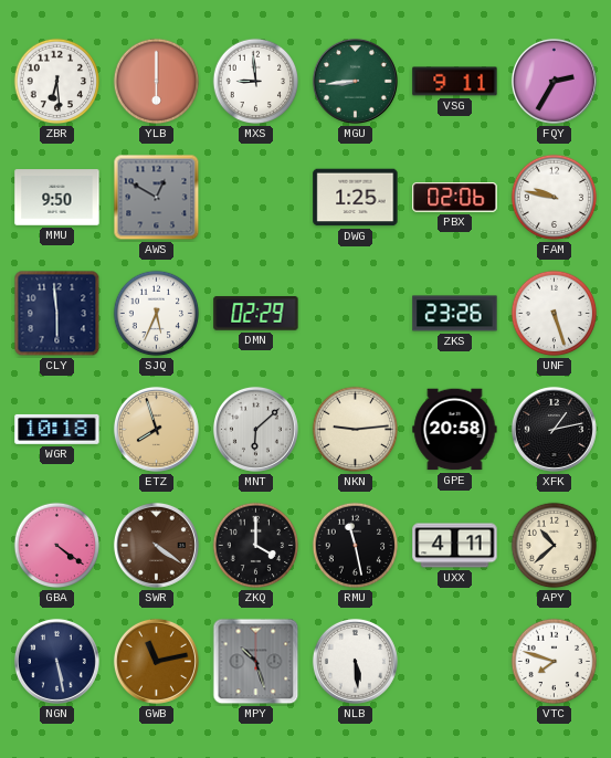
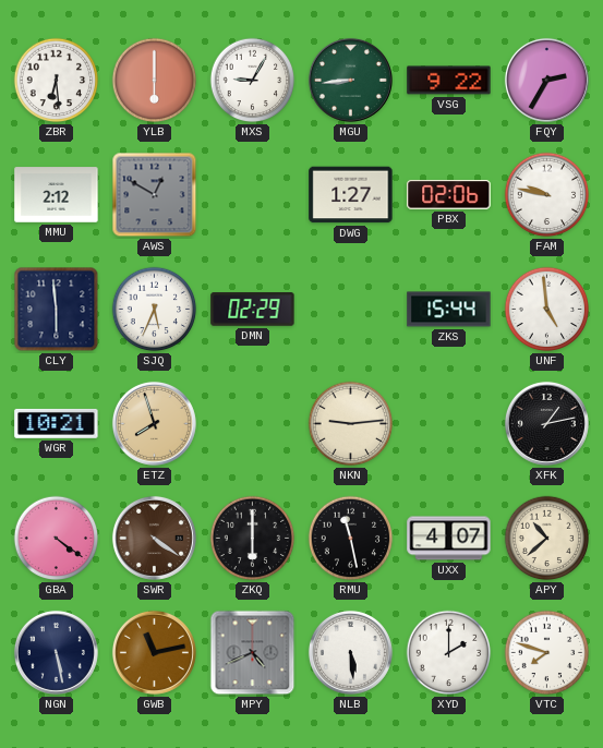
MXS: 8:59 -> 9:05 (253, 81)
VSG: 9:11 -> 9:22 (449, 81)
MMU: 9:50 -> 2:12 (57, 195)
DWG: 1:25 -> 1:27 (351, 195)
ZKS: 23:26 -> 15:44 (449, 310)
UNF: 5:27 -> 4:59 (547, 310)
WGR: 10:18 -> 10:21 (57, 423)
MNT: 6:08 -> none (255, 429)
GPE: 20:58 -> none (455, 430)
ZKQ: 4:00 -> 6:00 (253, 539)
UXX: 4:11 -> 4:07 (449, 539)
MPY: 10:27 -> 4:41 (253, 653)
XYD: none -> 2:00 (449, 653)
